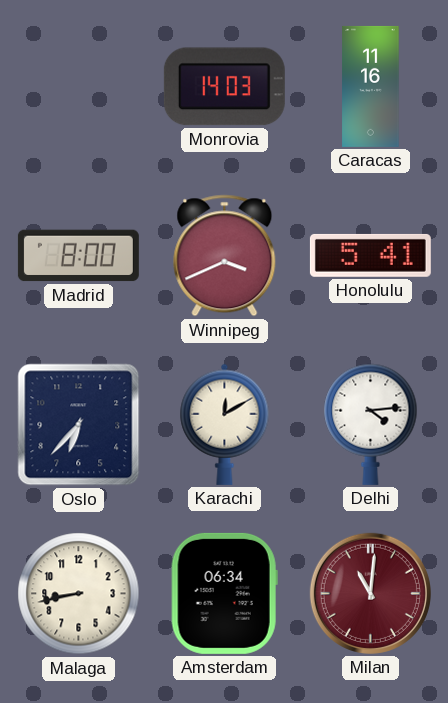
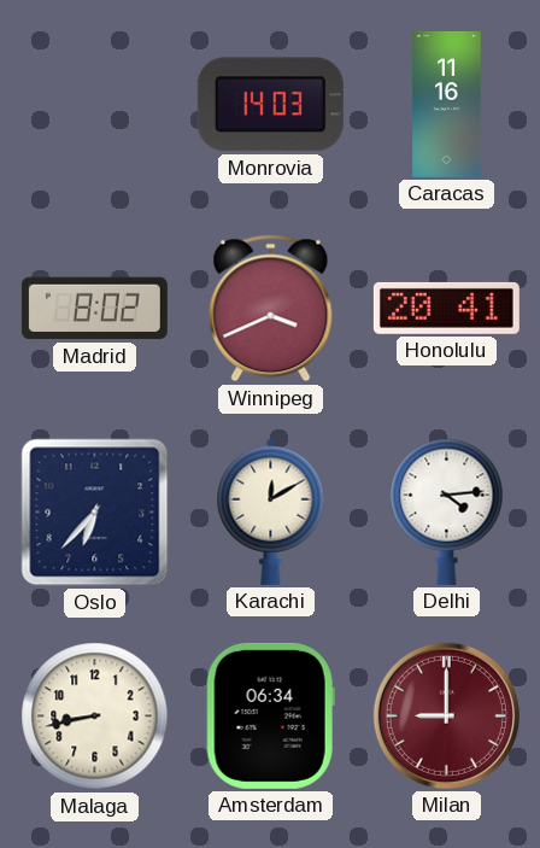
Madrid: 8:00 -> 8:02 (94, 309)
Honolulu: 5:41 -> 20:41 (446, 308)
Milan: 11:01 -> 9:00 (446, 715)
